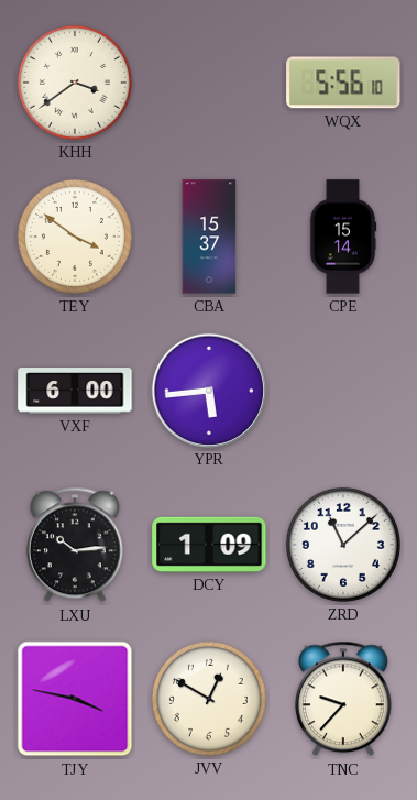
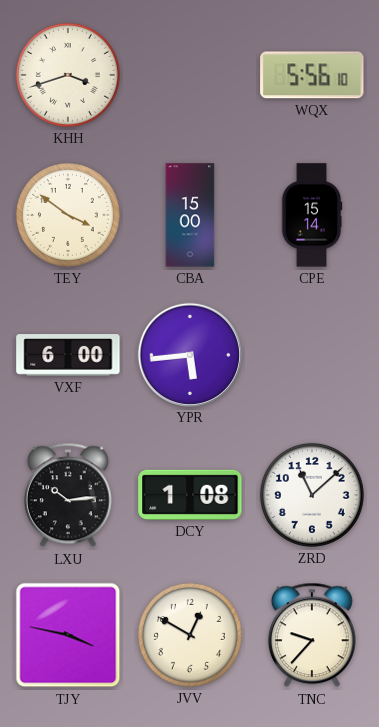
KHH: 3:39 -> 3:42 (68, 75)
CBA: 15:37 -> 15:00 (190, 215)
DCY: 1:09 -> 1:08 (190, 495)
